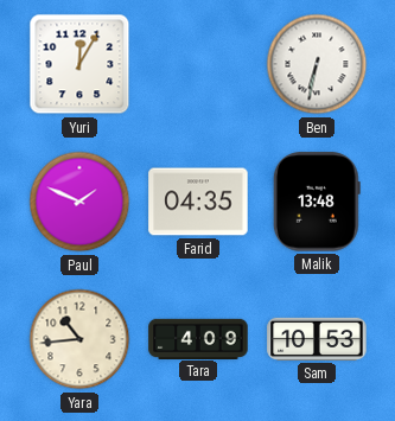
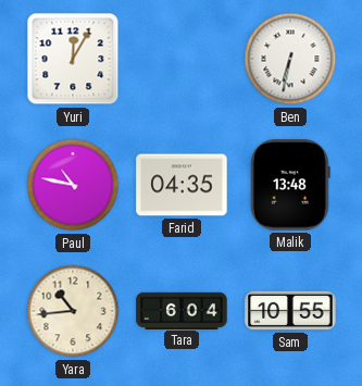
Paul: 1:49 -> 10:47 (73, 185)
Tara: 4:09 -> 6:04 (182, 310)
Sam: 10:53 -> 10:55 (290, 311)
